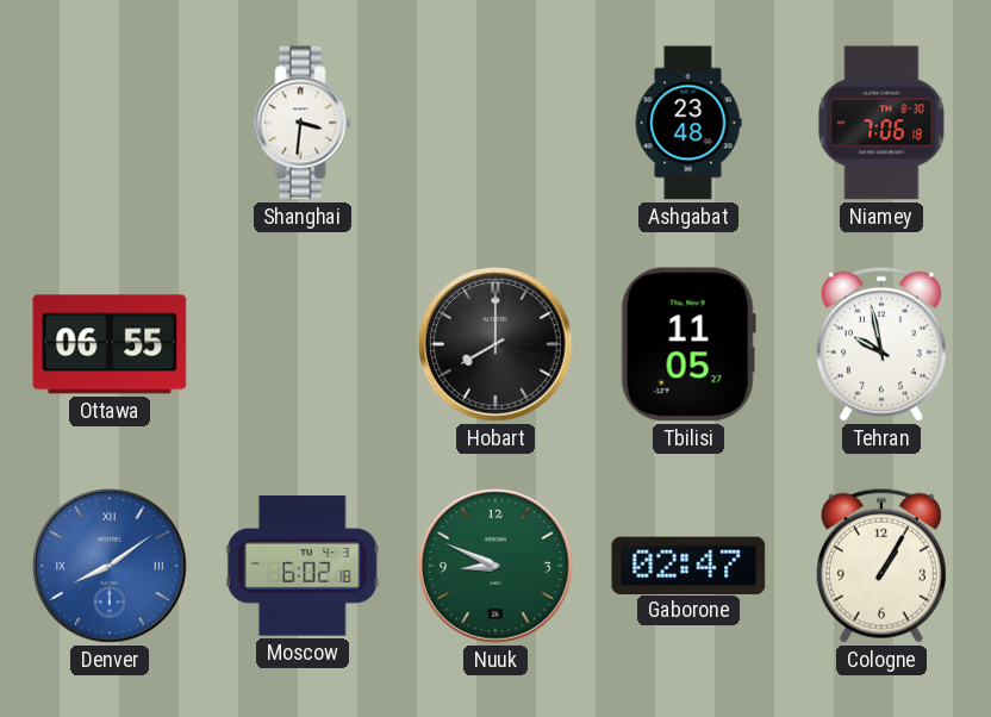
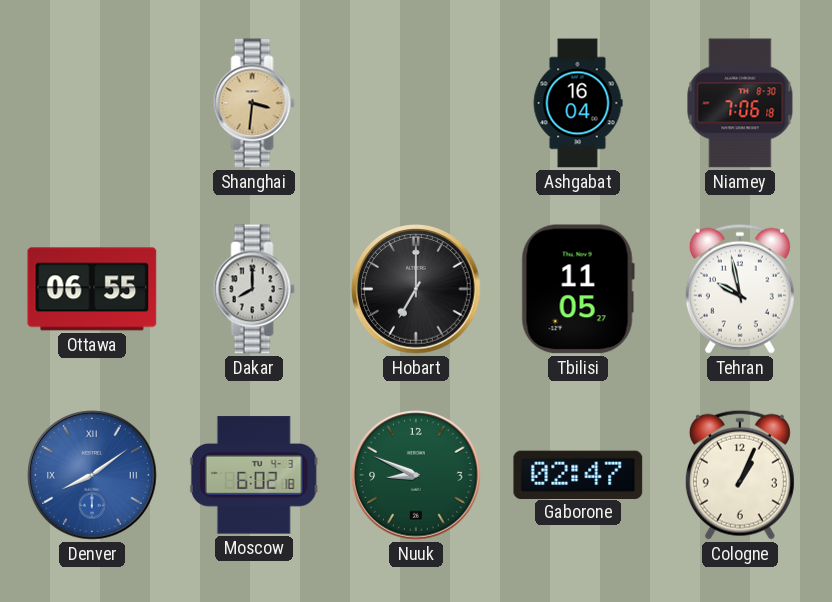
Shanghai dial: white -> champagne (254, 103)
Ashgabat: 23:48 -> 16:04 (578, 103)
Dakar: none -> 8:00 (254, 289)
Hobart: 8:00 -> 7:00 (416, 289)
Cologne: 1:05 -> 1:04 (740, 475)
